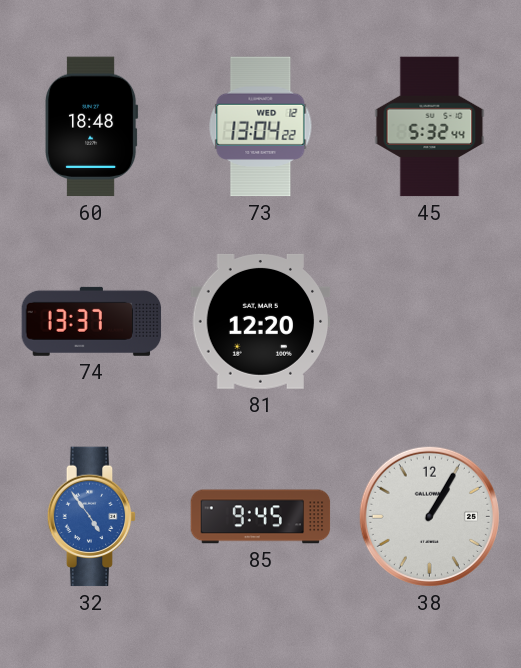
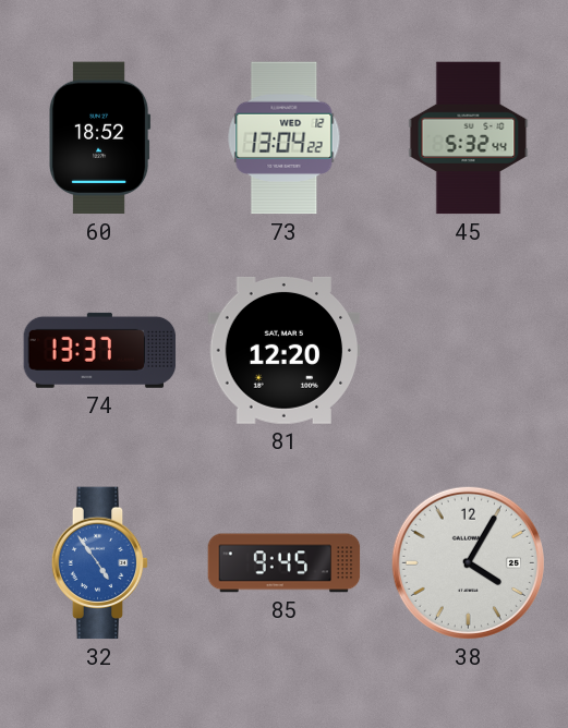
60: 18:48 -> 18:52 (100, 138)
38: 1:05 -> 4:05 (468, 562)
